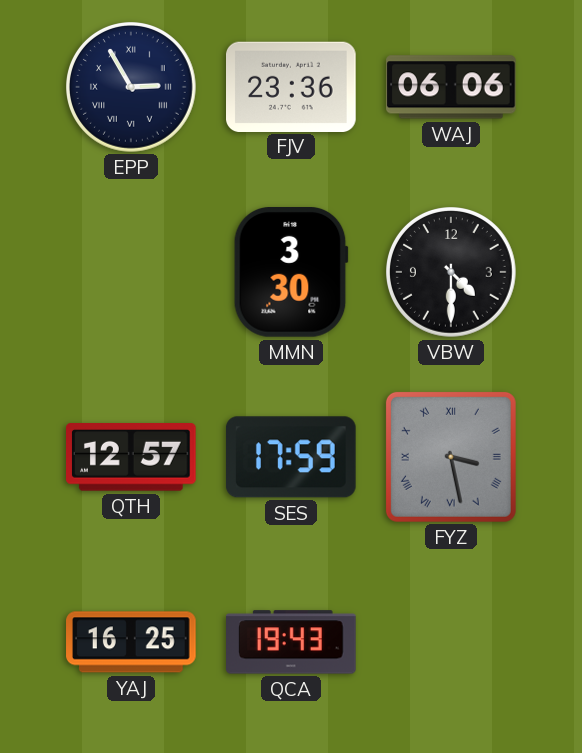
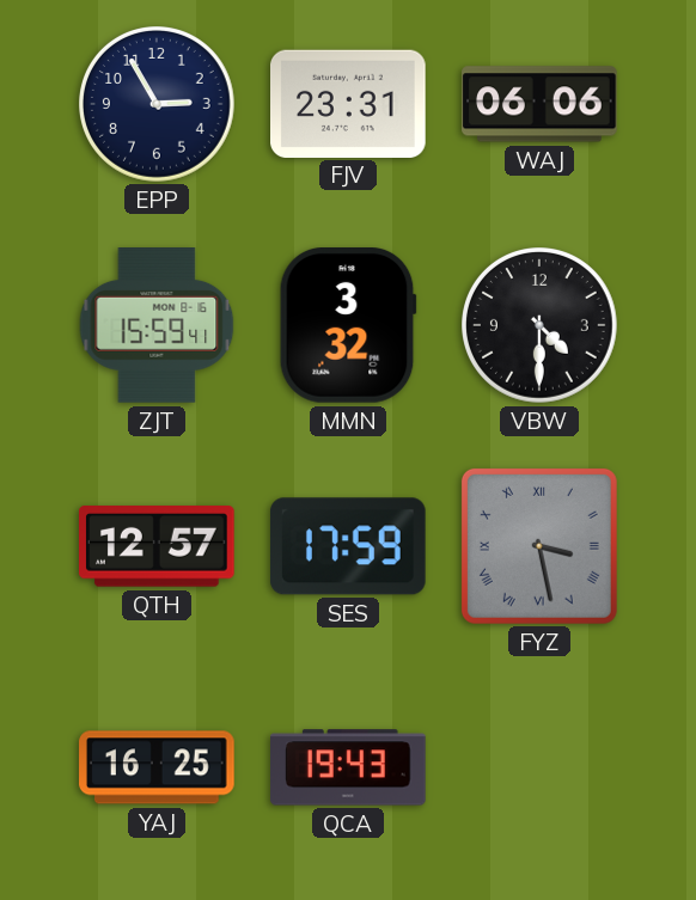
EPP numerals: Roman -> Arabic (158, 105)
FJV: 23:36 -> 23:31 (348, 103)
ZJT: none -> 15:59 (157, 326)
MMN: 3:30 -> 3:32 (348, 326)
